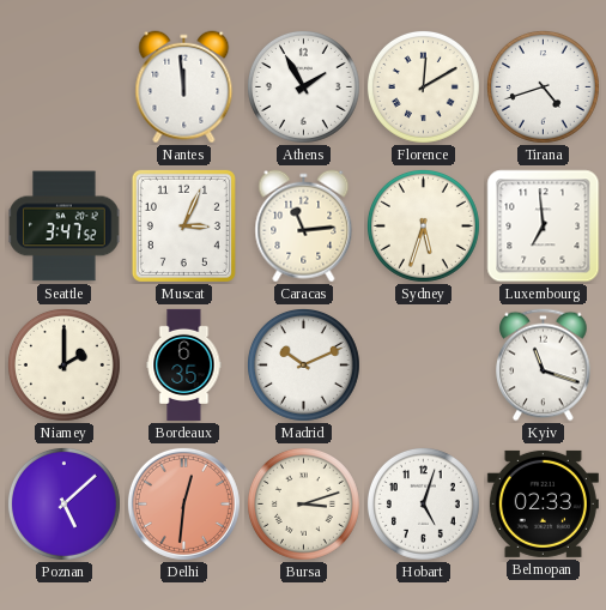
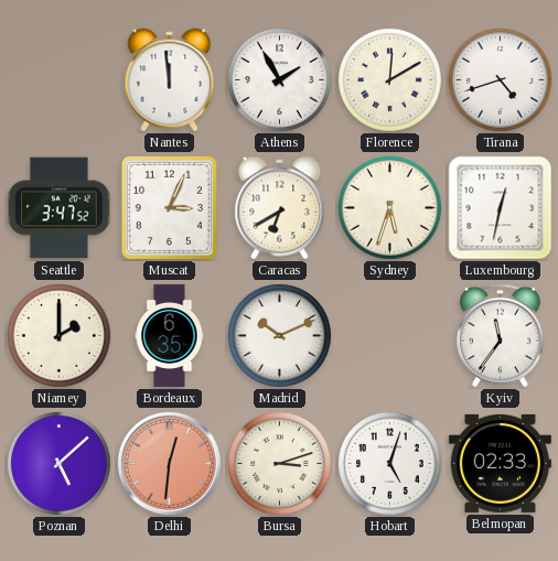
Caracas: 11:14 -> 6:40 (280, 208)
Luxembourg: 6:59 -> 12:32 (501, 208)
Kyiv: 11:18 -> 11:36 (501, 336)
